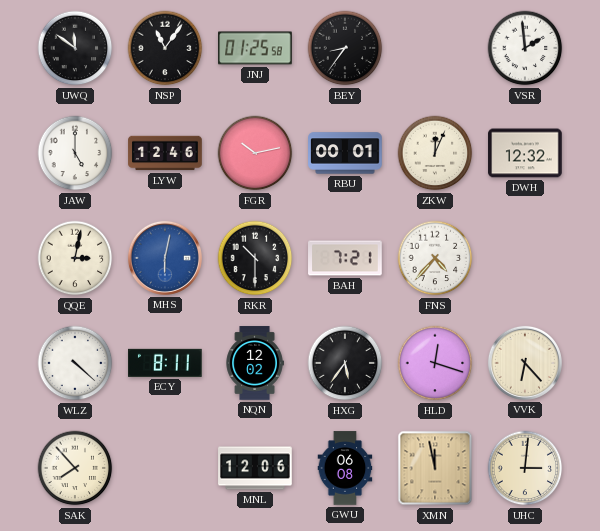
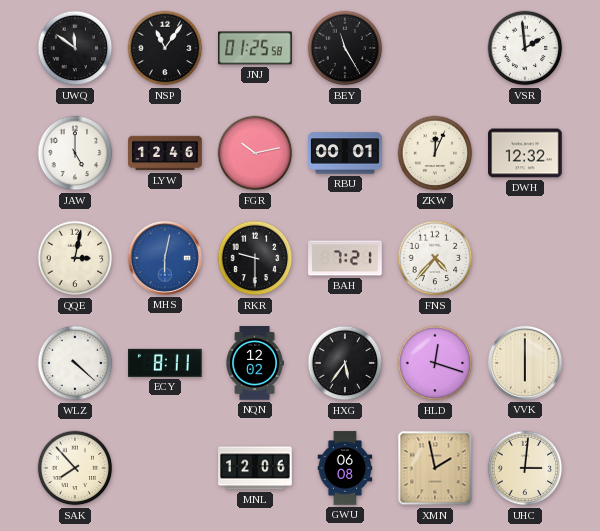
BEY: 8:36 -> 11:25 (345, 48)
RKR: 10:30 -> 9:30 (255, 258)
VVK: 6:23 -> 6:00 (525, 363)
XMN: 11:58 -> 1:58 (435, 468)
